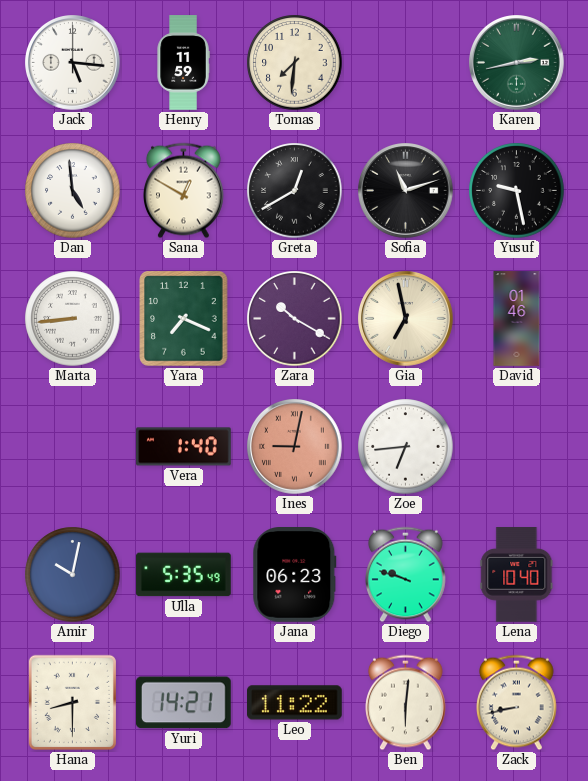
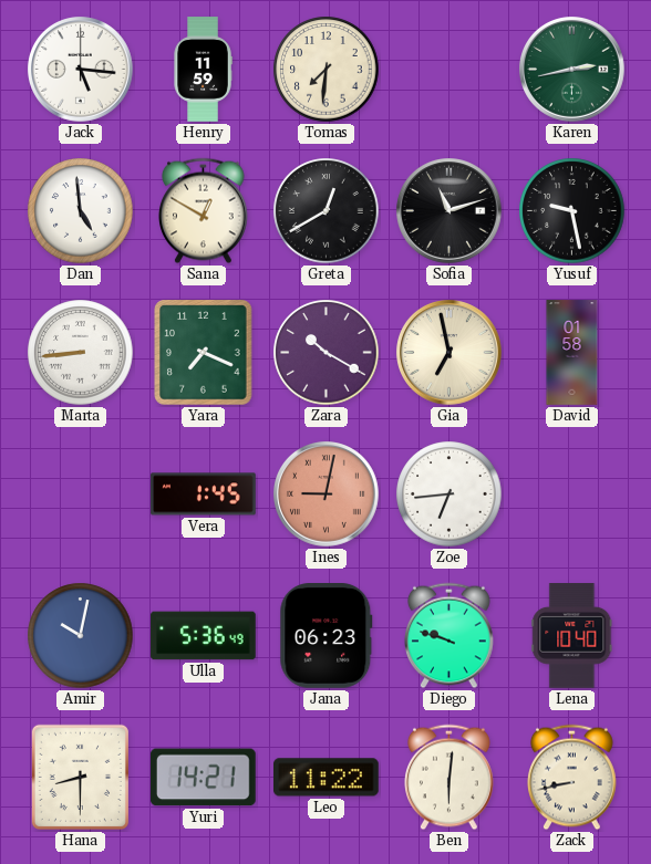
David: 01:46 -> 01:58 (572, 353)
Vera: 1:40 -> 1:45 (204, 495)
Ulla: 5:35 -> 5:36 (204, 636)
